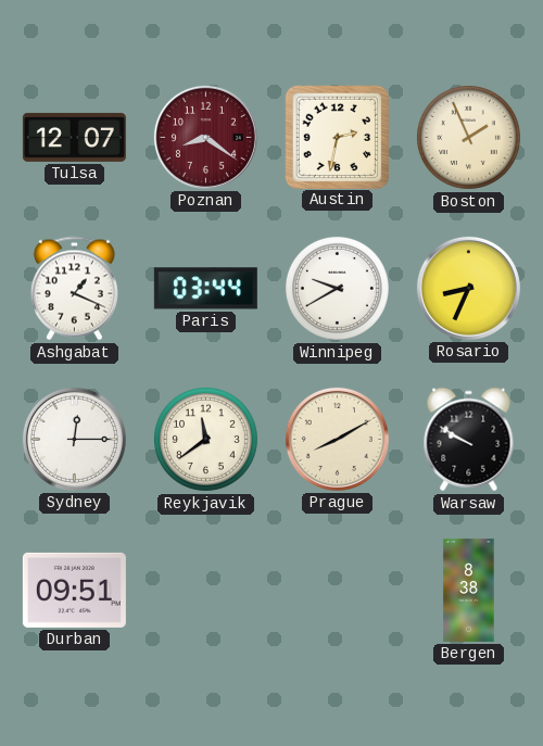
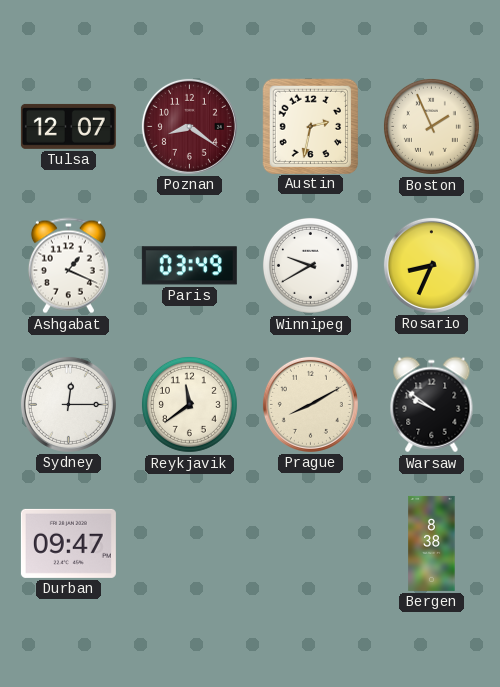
Paris: 03:44 -> 03:49 (189, 266)
Warsaw: 9:50 -> 9:51 (432, 405)
Durban: 09:51 -> 09:47 (68, 543)
